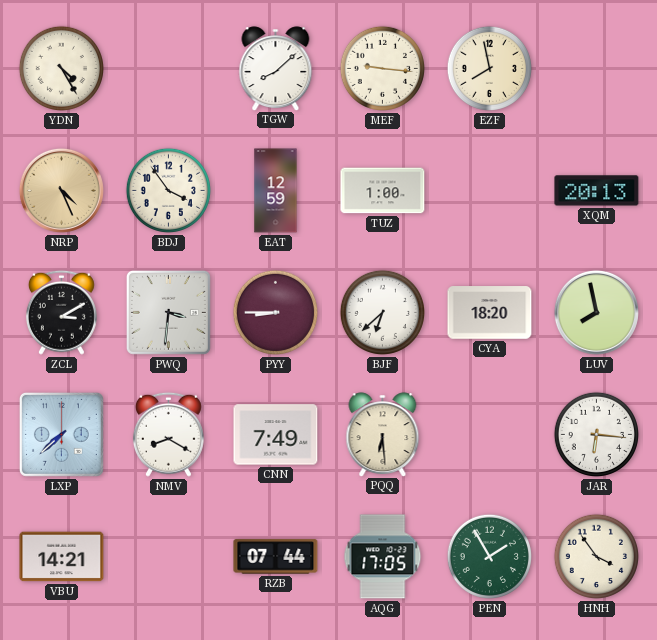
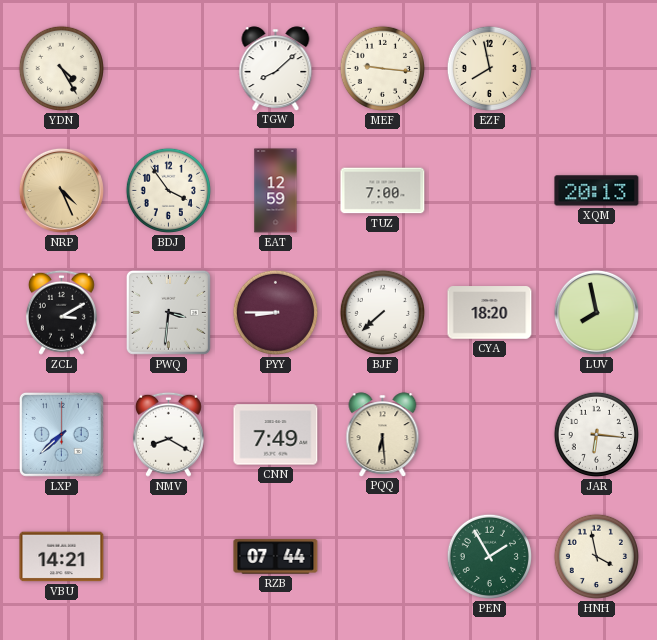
TUZ: 1:00 -> 7:00 (383, 191)
BJF: 6:38 -> 7:38 (382, 312)
AQG: 17:05 -> none (383, 557)
HNH: 3:54 -> 3:58 (596, 556)
